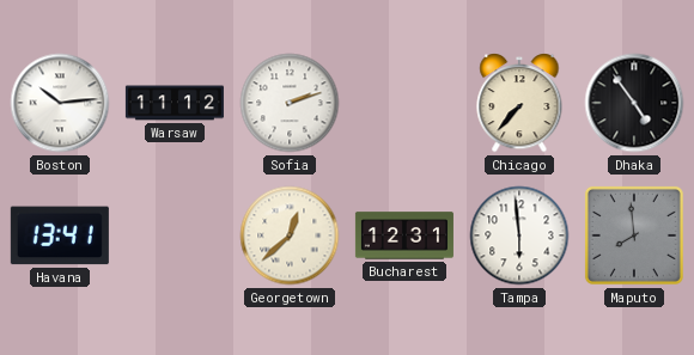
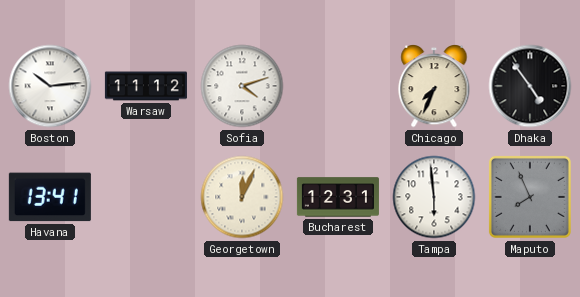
Sofia: 2:12 -> 4:12 (242, 86)
Chicago: 7:37 -> 7:34 (434, 87)
Georgetown: 12:38 -> 12:04 (242, 197)
Maputo: 7:59 -> 7:56 (530, 197)
